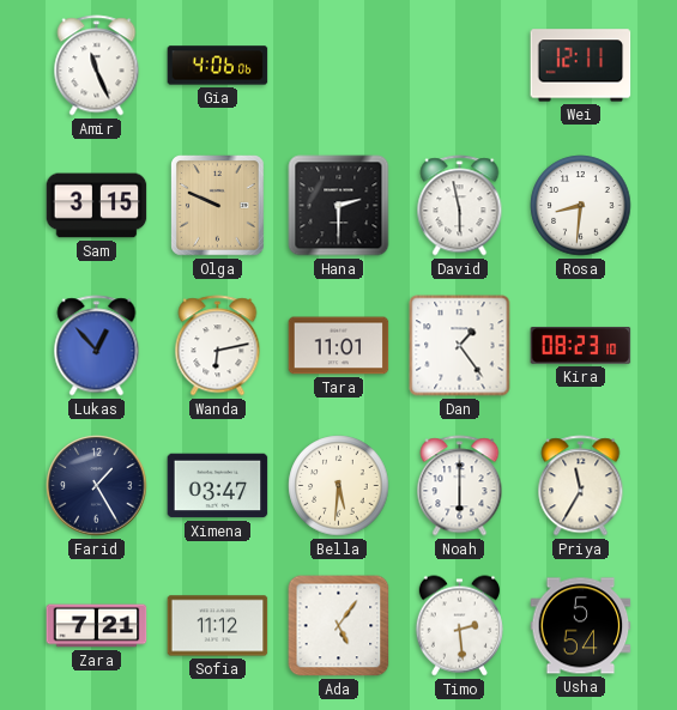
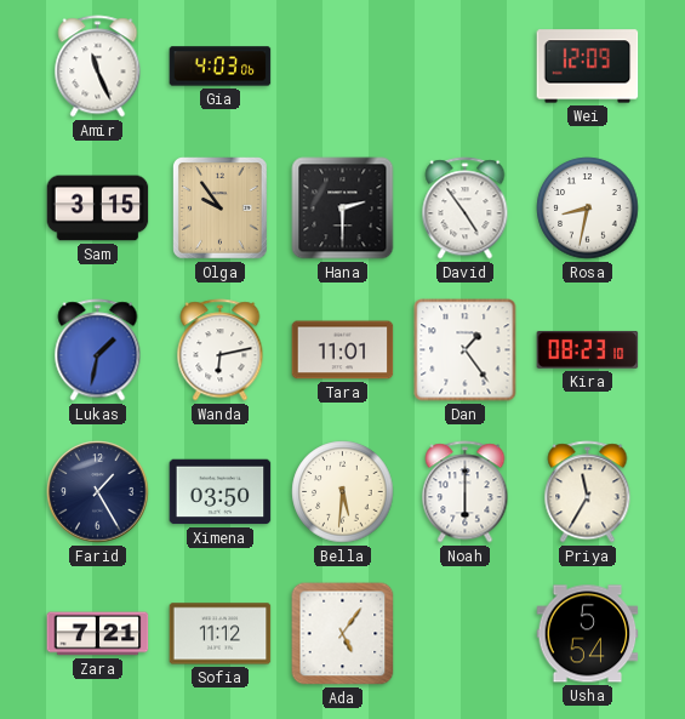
Gia: 4:06 -> 4:03 (221, 67)
Wei: 12:11 -> 12:09 (588, 67)
Olga: 9:49 -> 9:54 (221, 209)
David: 5:58 -> 4:54 (466, 209)
Rosa: 8:31 -> 8:32 (588, 209)
Lukas: 12:53 -> 1:32 (98, 350)
Ximena: 03:47 -> 03:50 (221, 492)
Timo: 2:29 -> none (459, 626)
